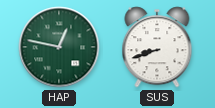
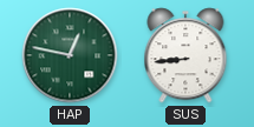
SUS: 8:42 -> 8:44 (185, 55)
